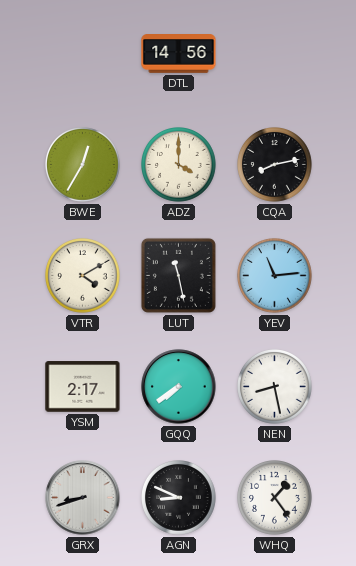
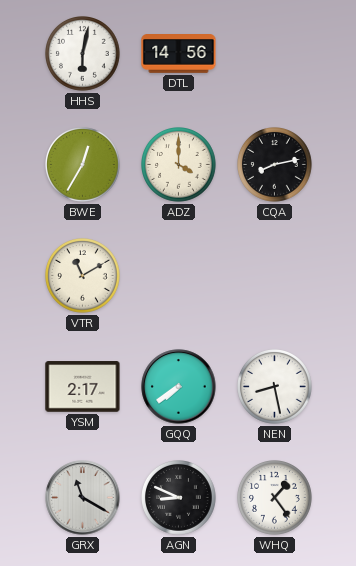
HHS: none -> 6:02 (83, 54)
VTR: 4:10 -> 11:10 (83, 276)
LUT: 11:28 -> none (178, 275)
YEV: 11:14 -> none (275, 276)
GRX: 8:42 -> 11:20 (83, 498)
